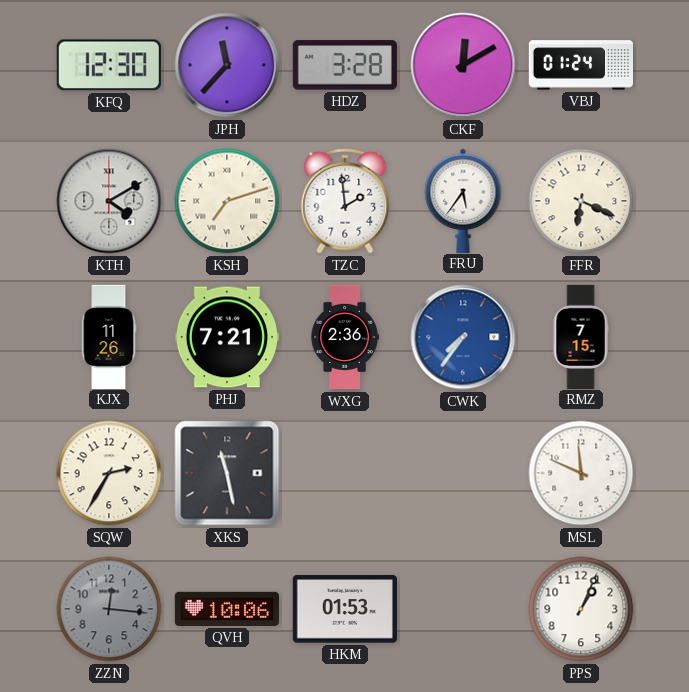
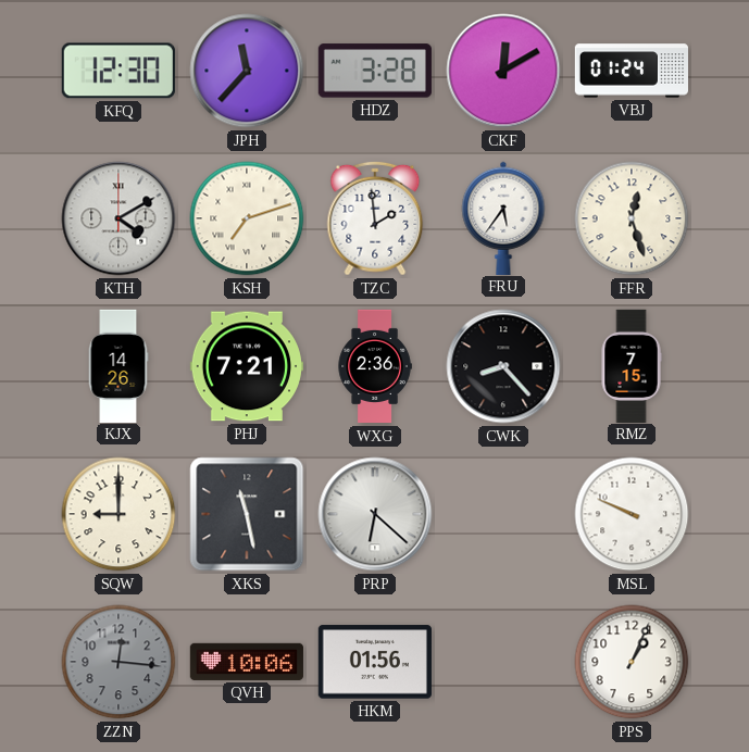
FFR: 6:19 -> 12:27 (632, 218)
KJX: 11:26 -> 14:26 (118, 365)
CWK: 7:36 -> 8:23 (503, 366)
CWK dial: blue -> black (503, 366)
SQW: 2:35 -> 9:00 (118, 514)
PRP: none -> 6:22 (375, 514)
MSL: 11:49 -> 9:49 (632, 514)
HKM: 01:53 -> 01:56 (375, 662)
